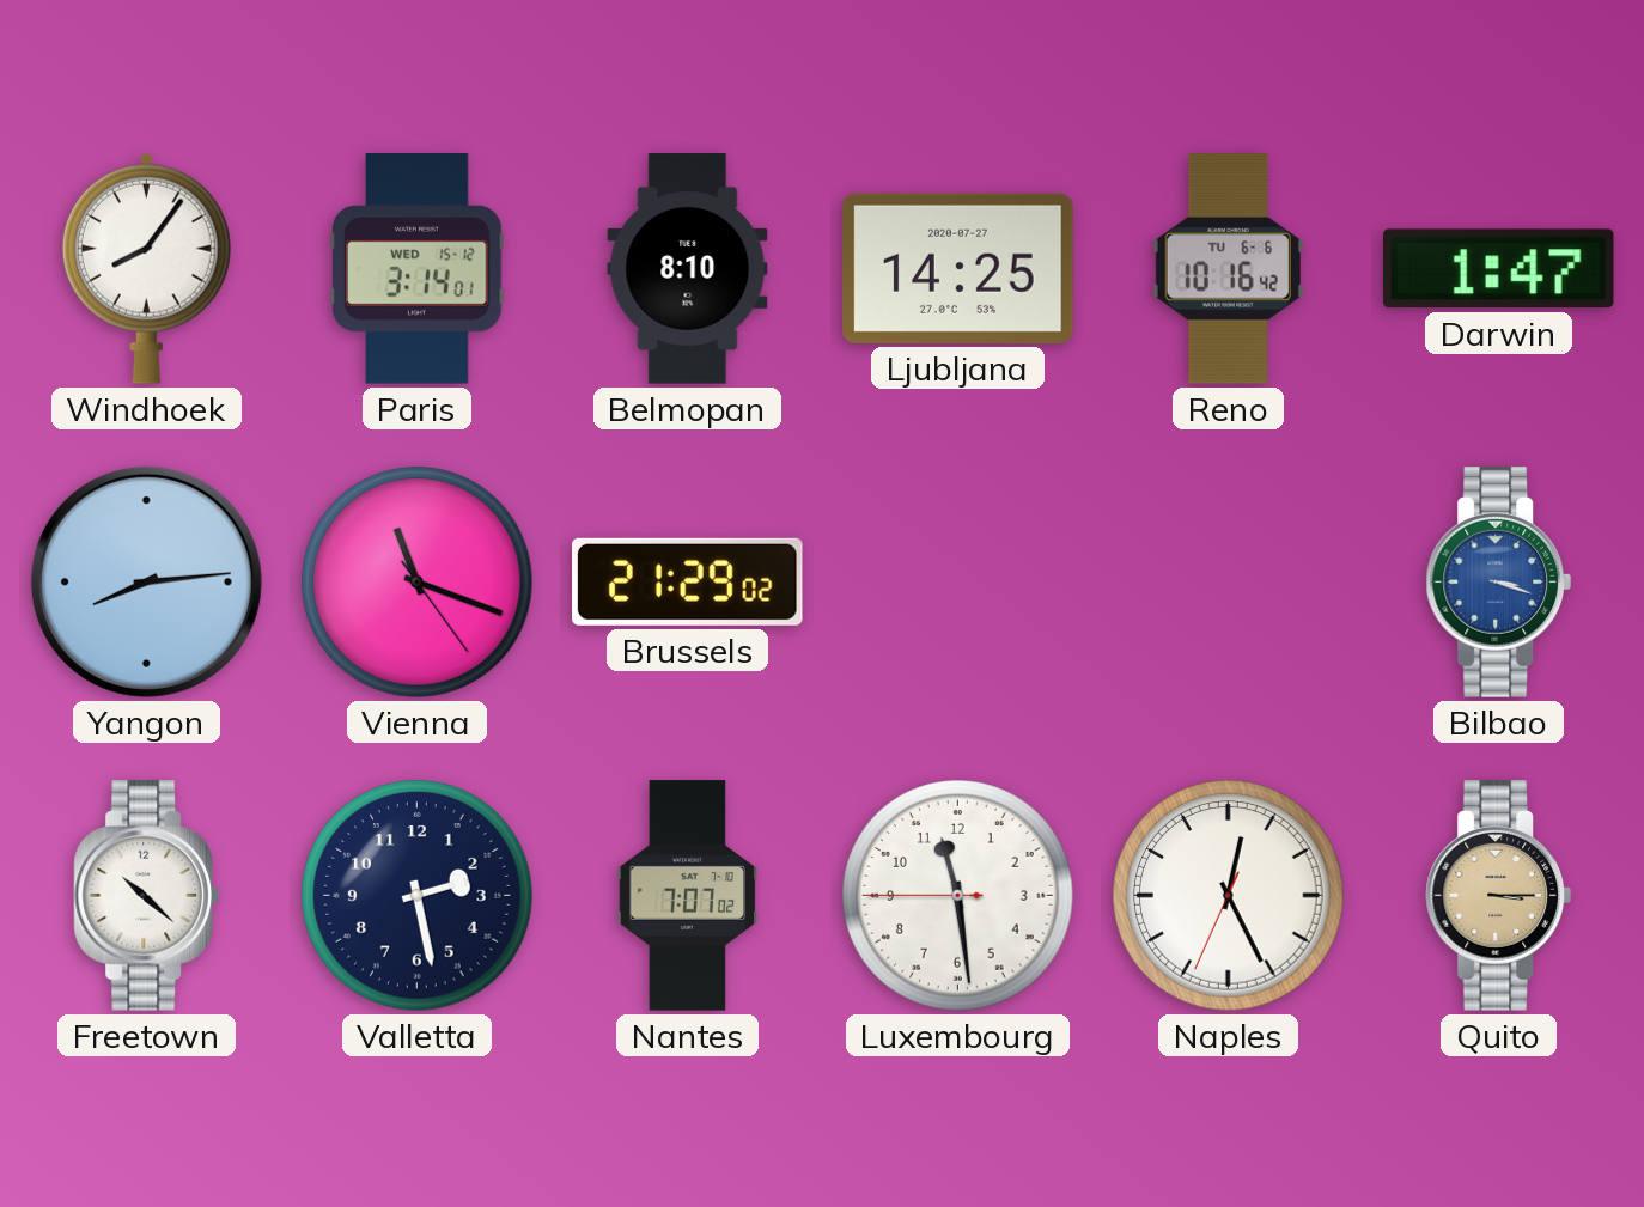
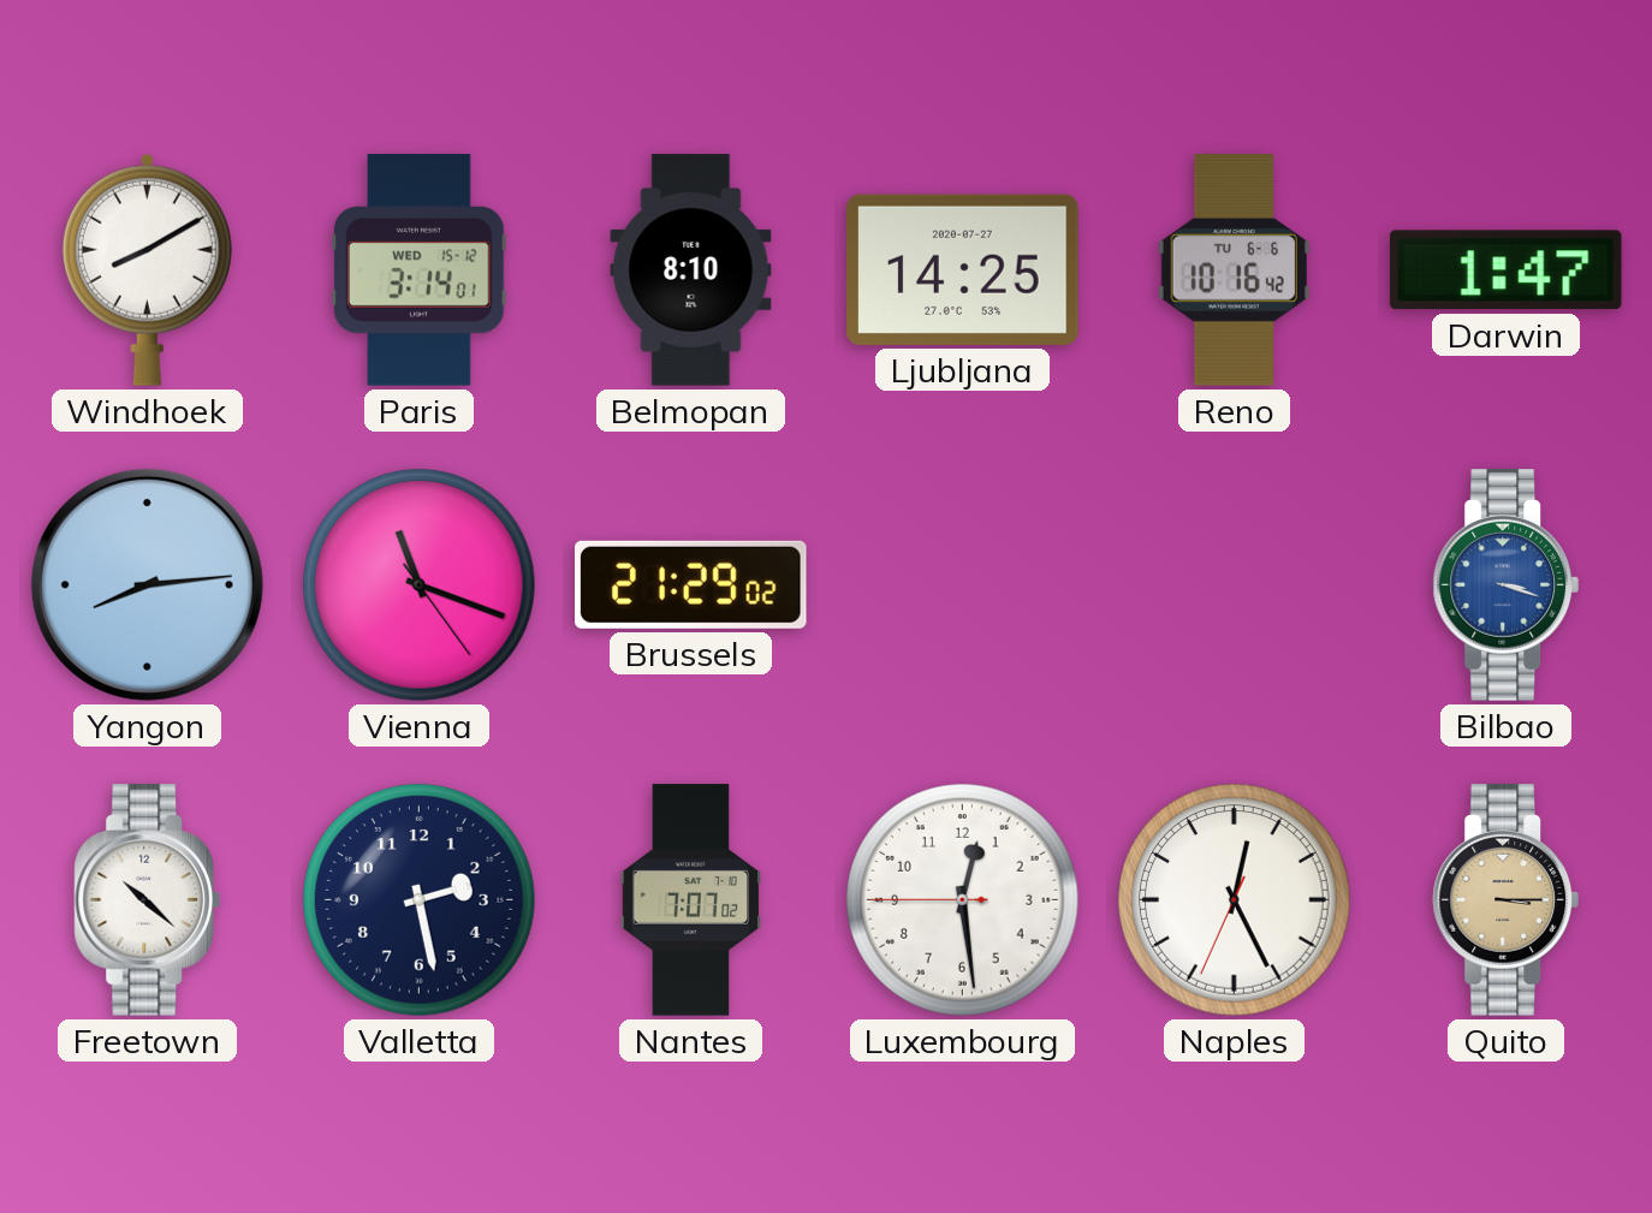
Windhoek: 8:06 -> 8:10 (147, 269)
Luxembourg: 11:28 -> 12:28 (963, 900)
